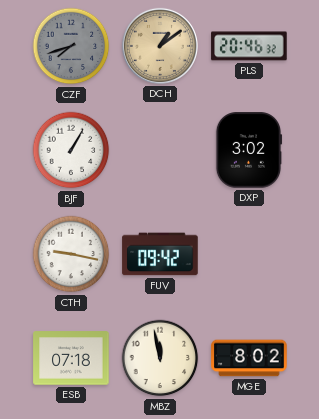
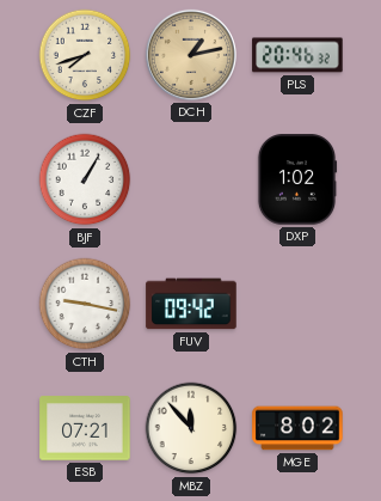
CZF dial: grey -> cream (85, 55)
DCH: 1:09 -> 1:13 (191, 55)
DXP: 3:02 -> 1:02 (297, 179)
ESB: 07:18 -> 07:21 (85, 428)
MBZ: 11:58 -> 11:53 (191, 428)
